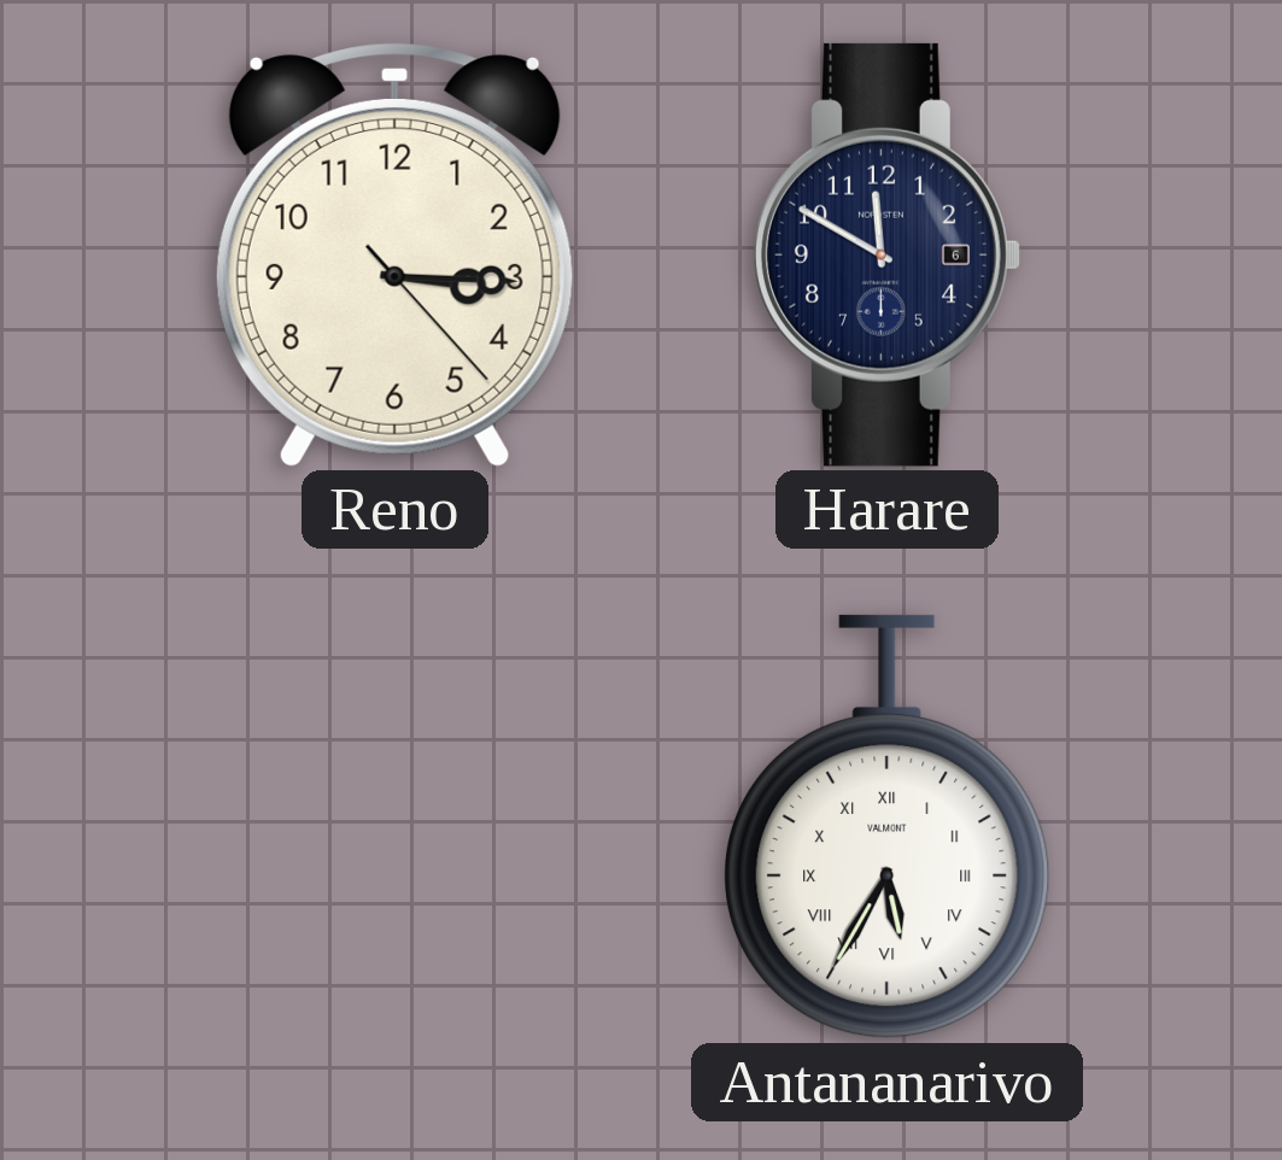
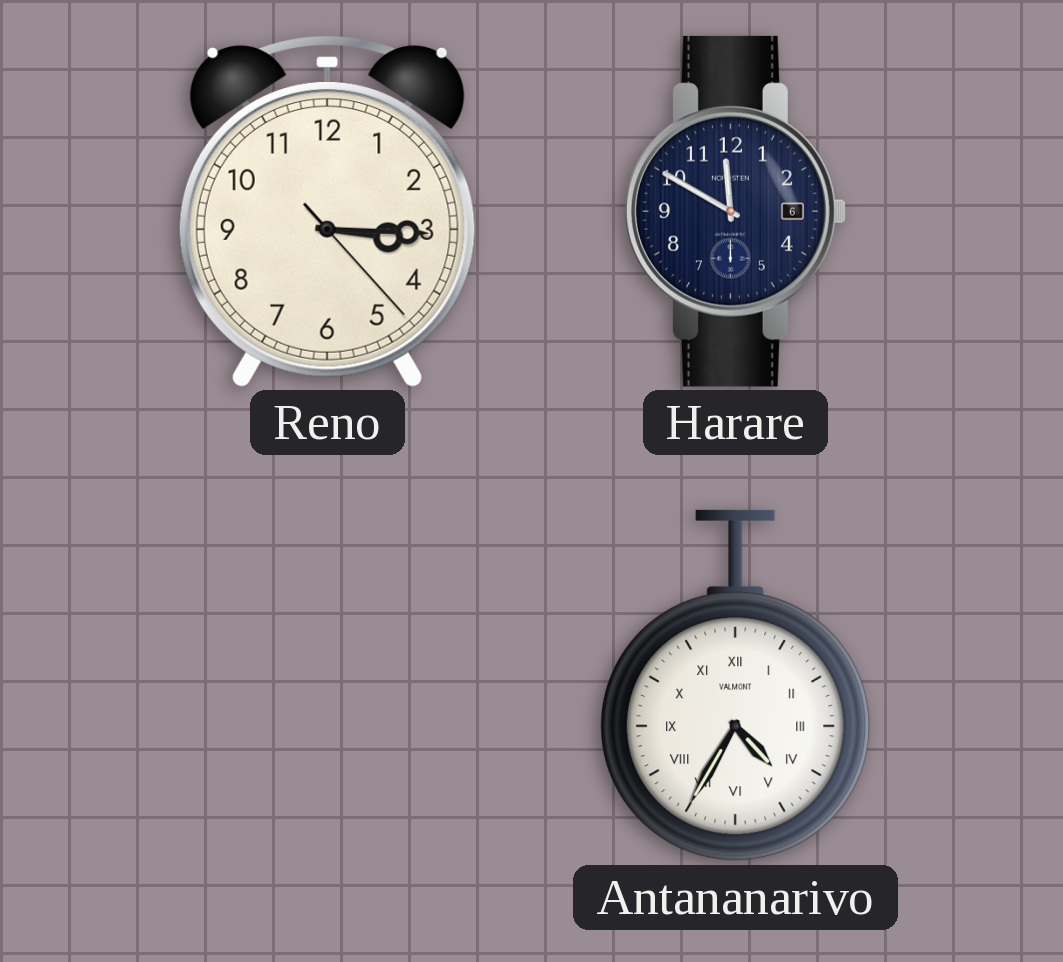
Antananarivo: 5:35 -> 4:35 (736, 686)
